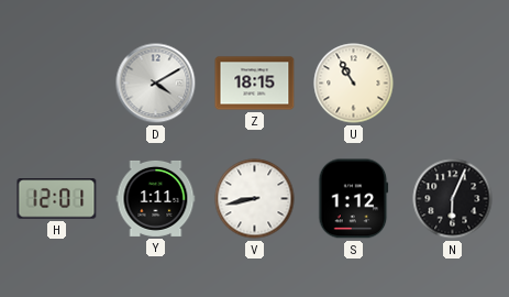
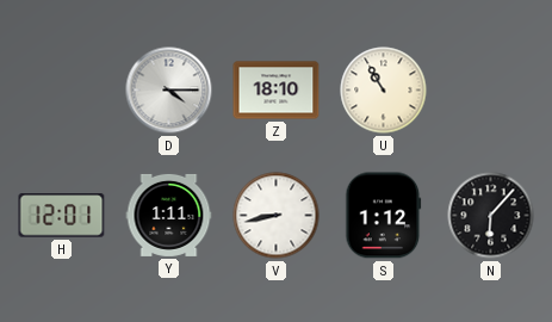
D: 4:10 -> 4:15 (169, 91)
Z: 18:15 -> 18:10 (277, 91)
N: 6:04 -> 6:07 (491, 216)
